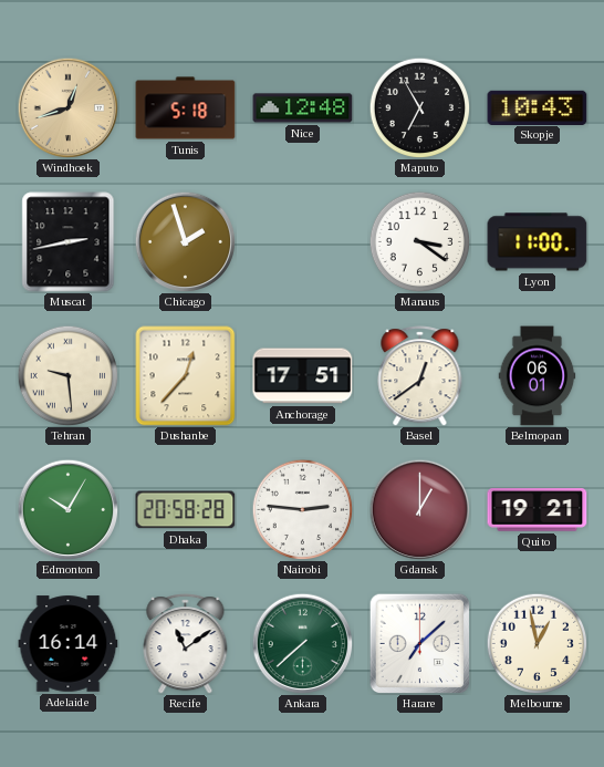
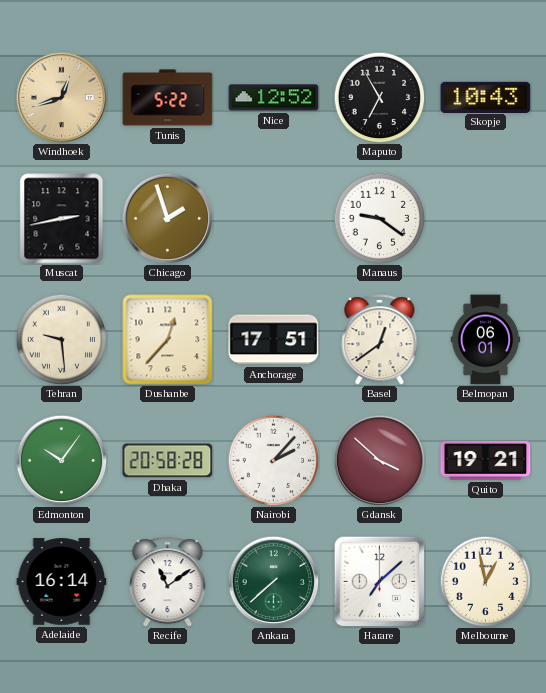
Tunis: 5:18 -> 5:22 (168, 98)
Nice: 12:48 -> 12:52 (274, 98)
Manaus: 3:21 -> 9:21 (379, 218)
Lyon: 11:00 -> none (538, 242)
Edmonton: 10:05 -> 10:06 (61, 460)
Nairobi: 2:46 -> 2:07 (273, 460)
Gdansk: 1:00 -> 3:52 (379, 460)
